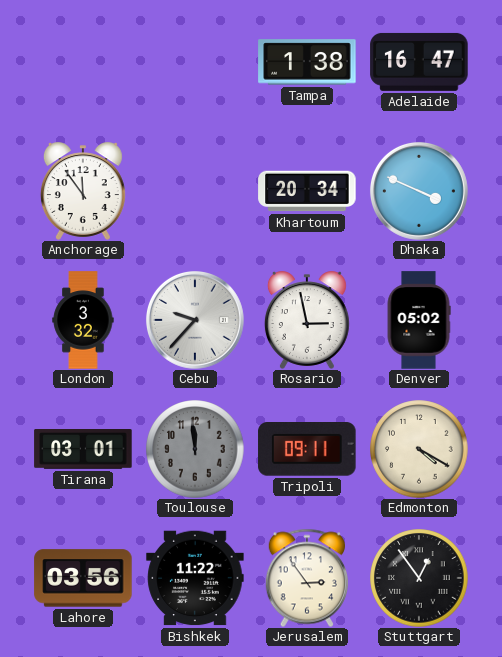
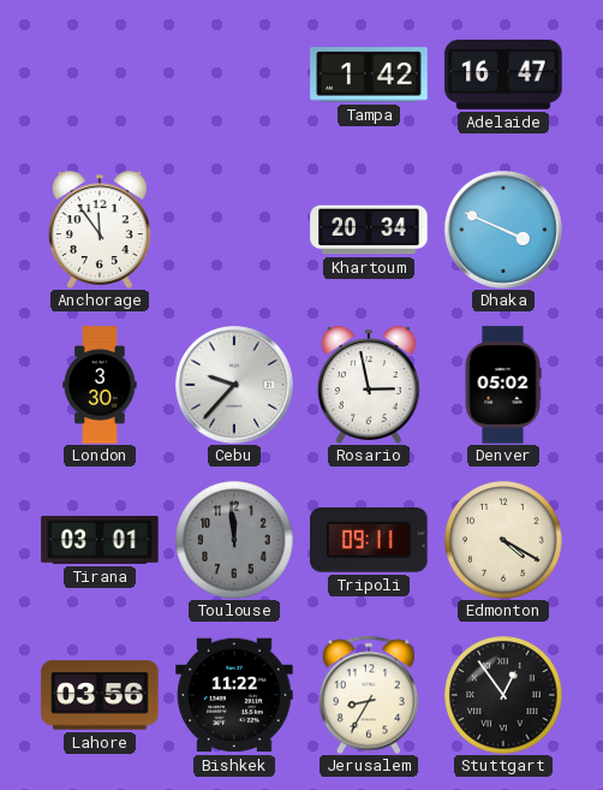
Tampa: 1:38 -> 1:42 (369, 75)
London: 3:32 -> 3:30 (100, 385)
Jerusalem: 2:54 -> 8:35 (369, 695)
